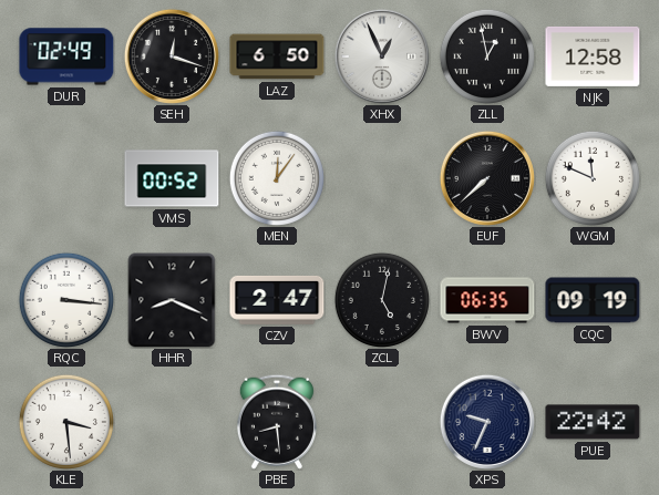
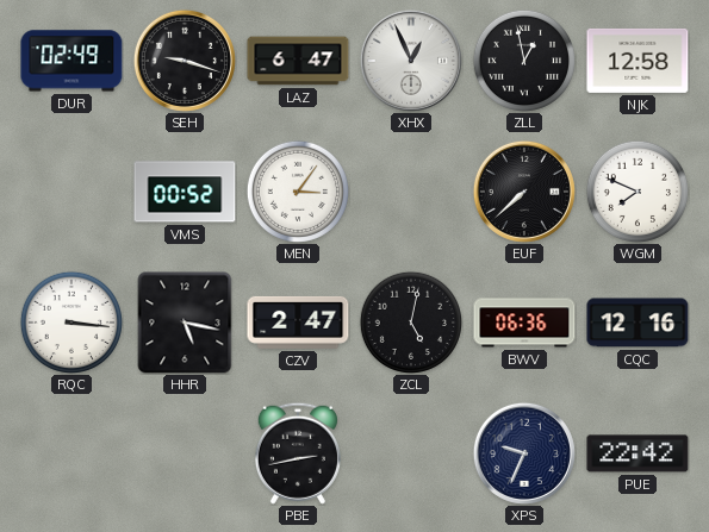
SEH: 12:18 -> 9:18 (185, 61)
LAZ: 6:50 -> 6:47 (298, 61)
MEN: 12:06 -> 3:06 (297, 190)
WGM: 11:49 -> 7:49 (636, 190)
HHR: 8:19 -> 5:17 (185, 323)
BWV: 06:35 -> 06:36 (524, 323)
CQC: 09:19 -> 12:16 (638, 323)
KLE: 3:29 -> none (65, 421)
PBE: 8:29 -> 2:43 (298, 453)
